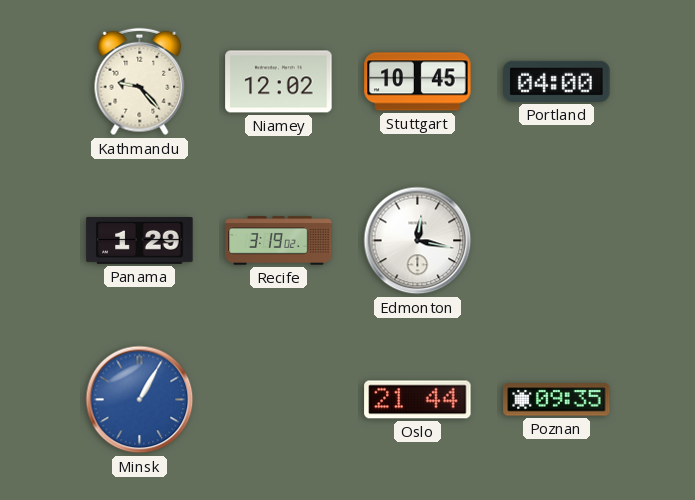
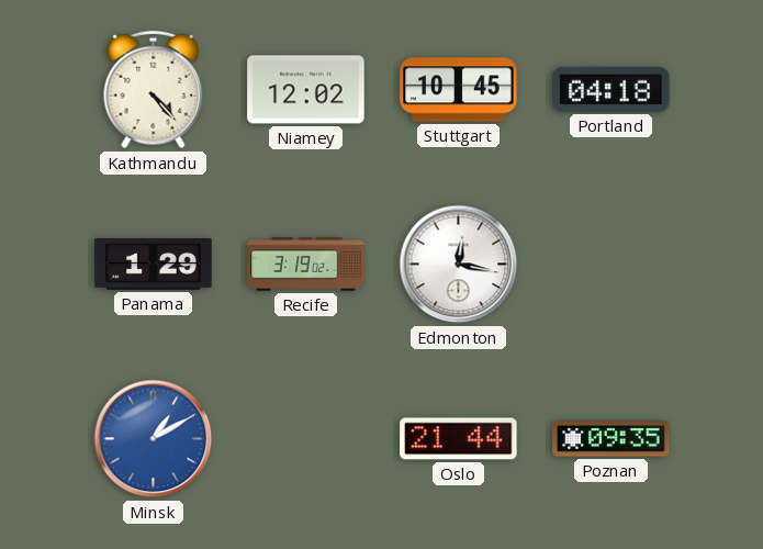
Kathmandu: 9:23 -> 4:23 (154, 90)
Portland: 04:00 -> 04:18 (611, 89)
Minsk: 1:05 -> 1:10 (154, 439)
